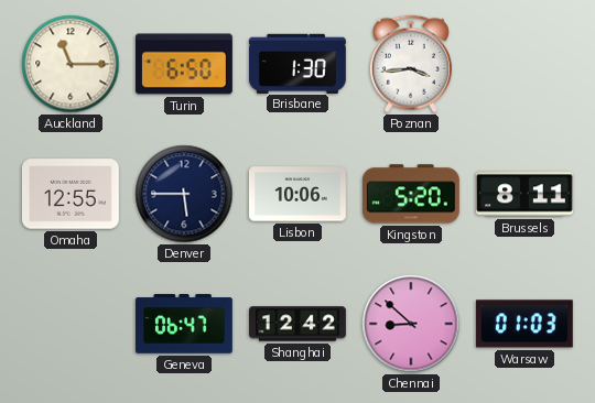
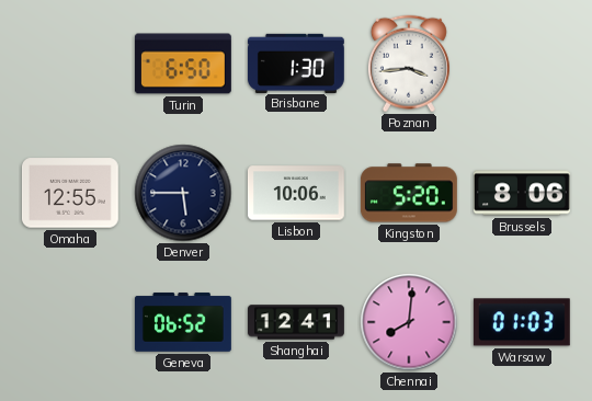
Auckland: 11:15 -> none (71, 64)
Brussels: 8:11 -> 8:06 (522, 193)
Geneva: 06:47 -> 06:52 (184, 322)
Shanghai: 12:42 -> 12:41 (297, 322)
Chennai: 8:52 -> 8:01 (409, 322)
